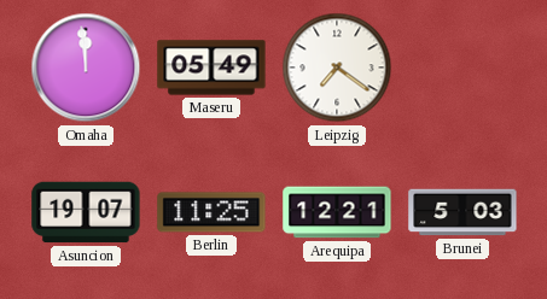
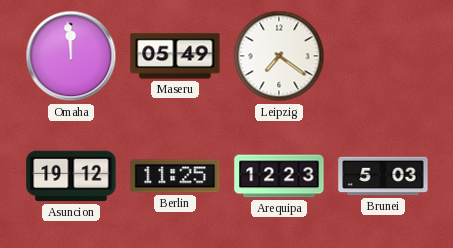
Asuncion: 19:07 -> 19:12 (71, 176)
Arequipa: 12:21 -> 12:23 (279, 176)
